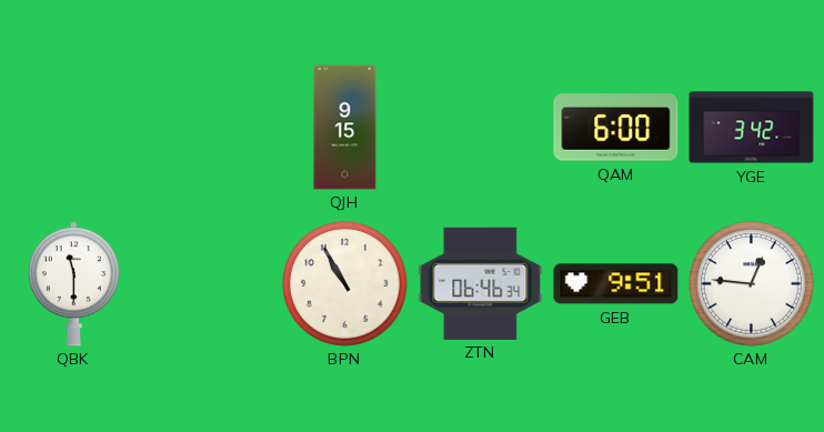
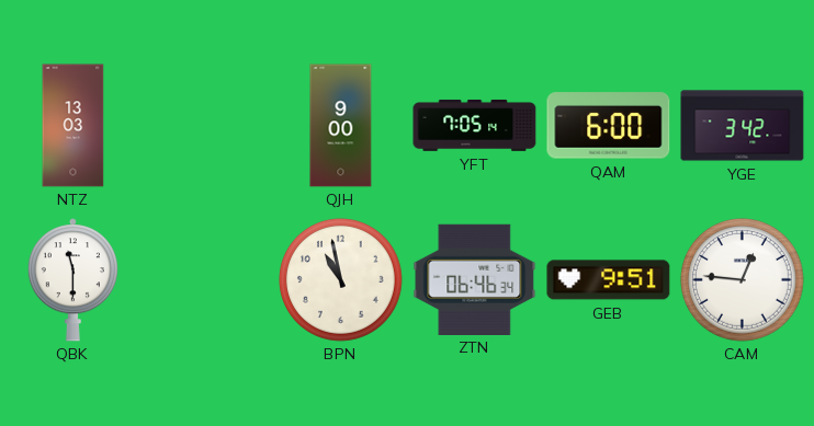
NTZ: none -> 13:03 (74, 126)
QJH: 9:15 -> 9:00 (341, 126)
YFT: none -> 7:05 (475, 125)
BPN: 10:55 -> 10:58 (340, 279)
